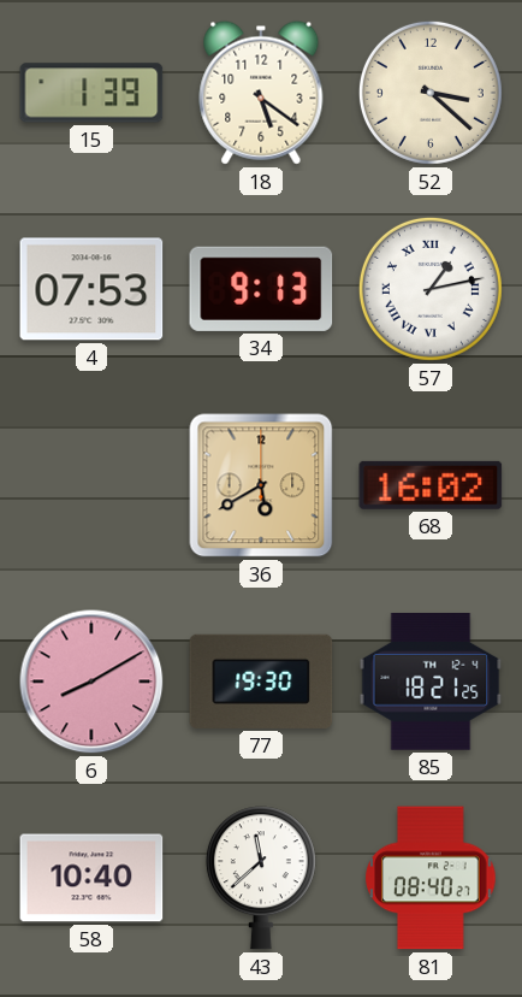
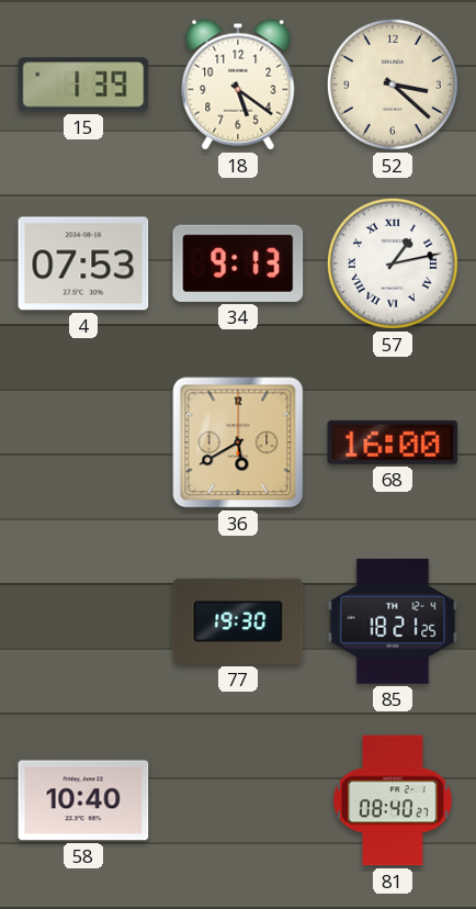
68: 16:02 -> 16:00 (393, 442)
6: 8:10 -> none (91, 682)
43: 11:38 -> none (261, 878)
